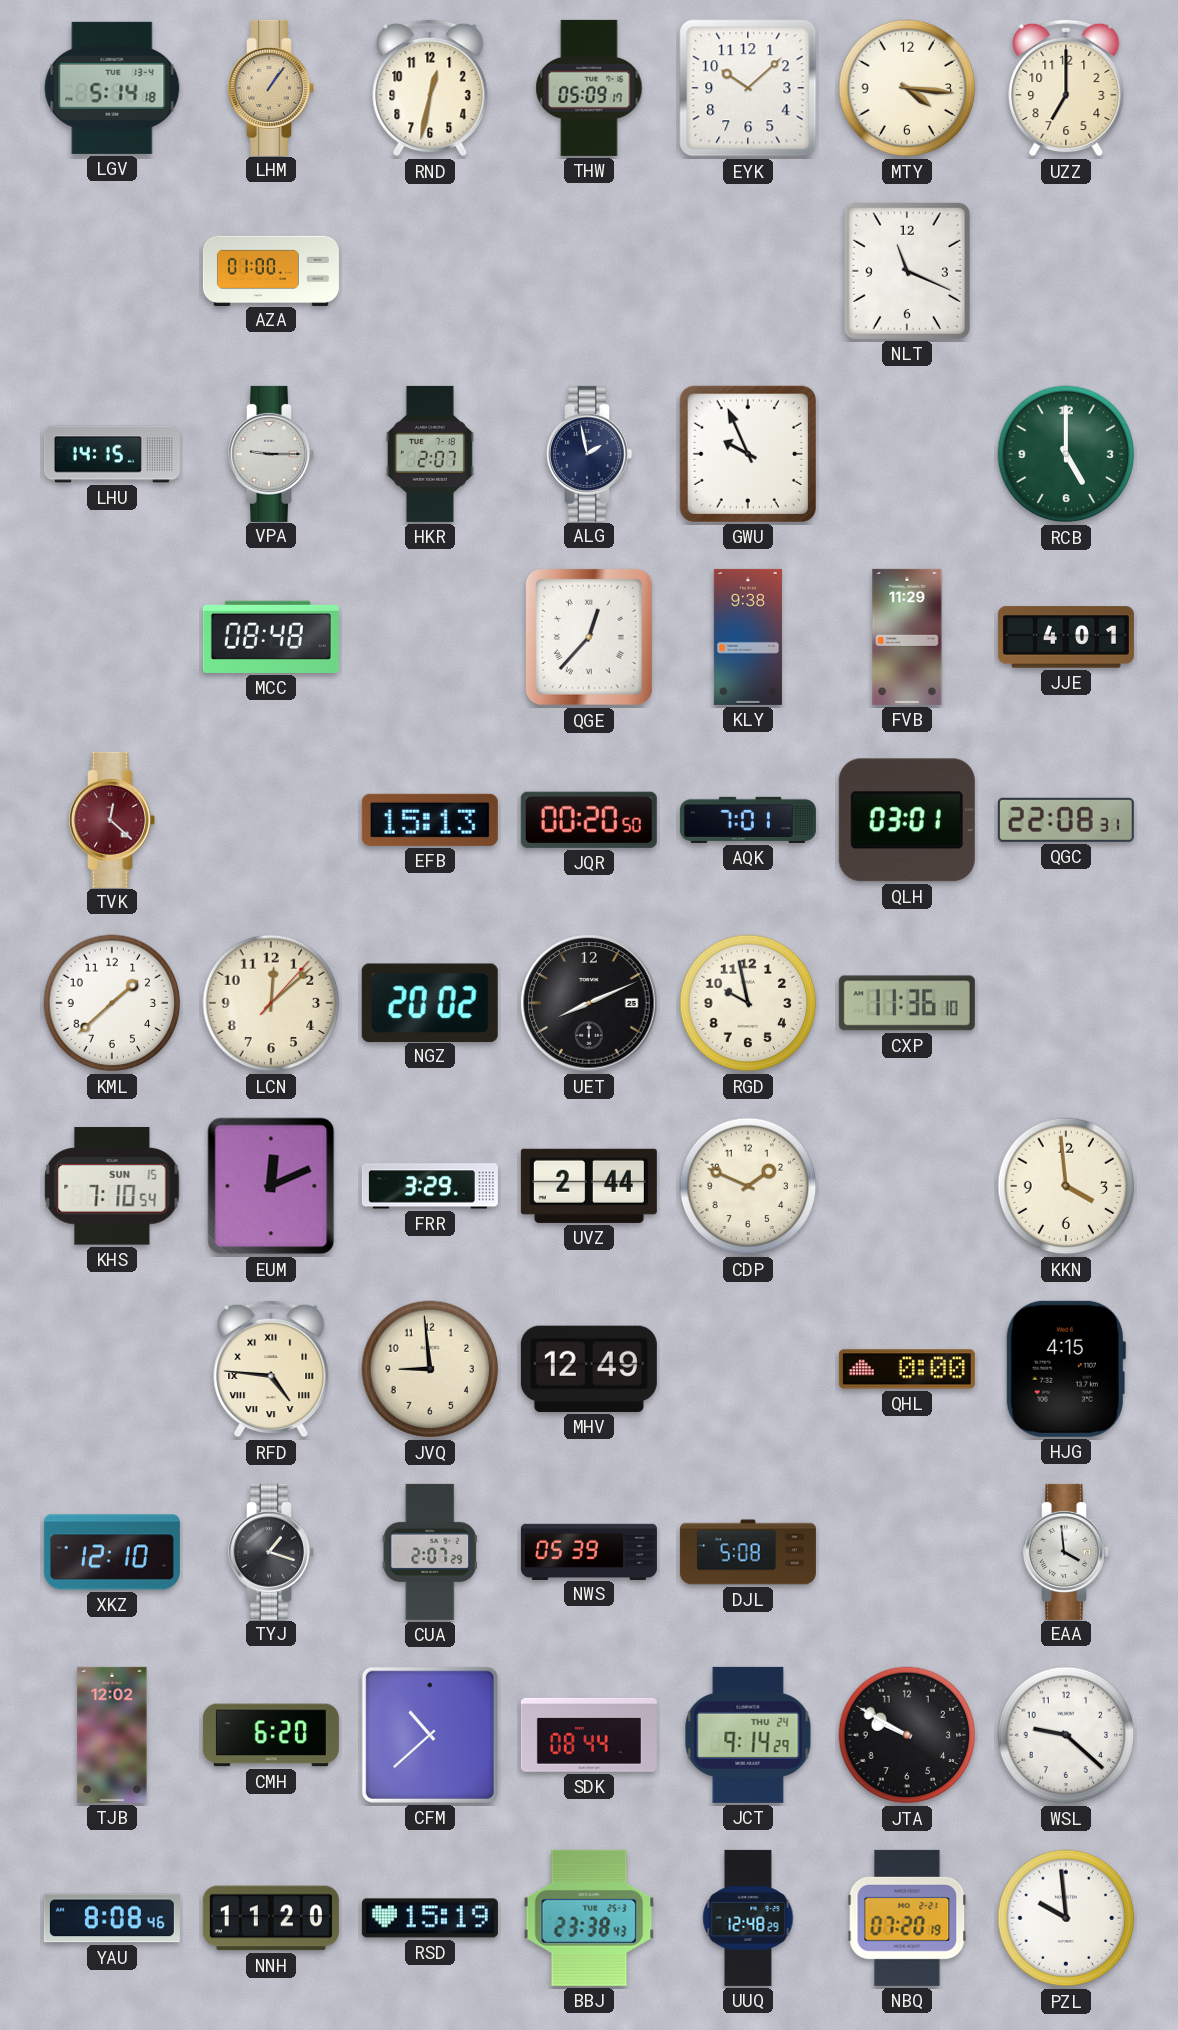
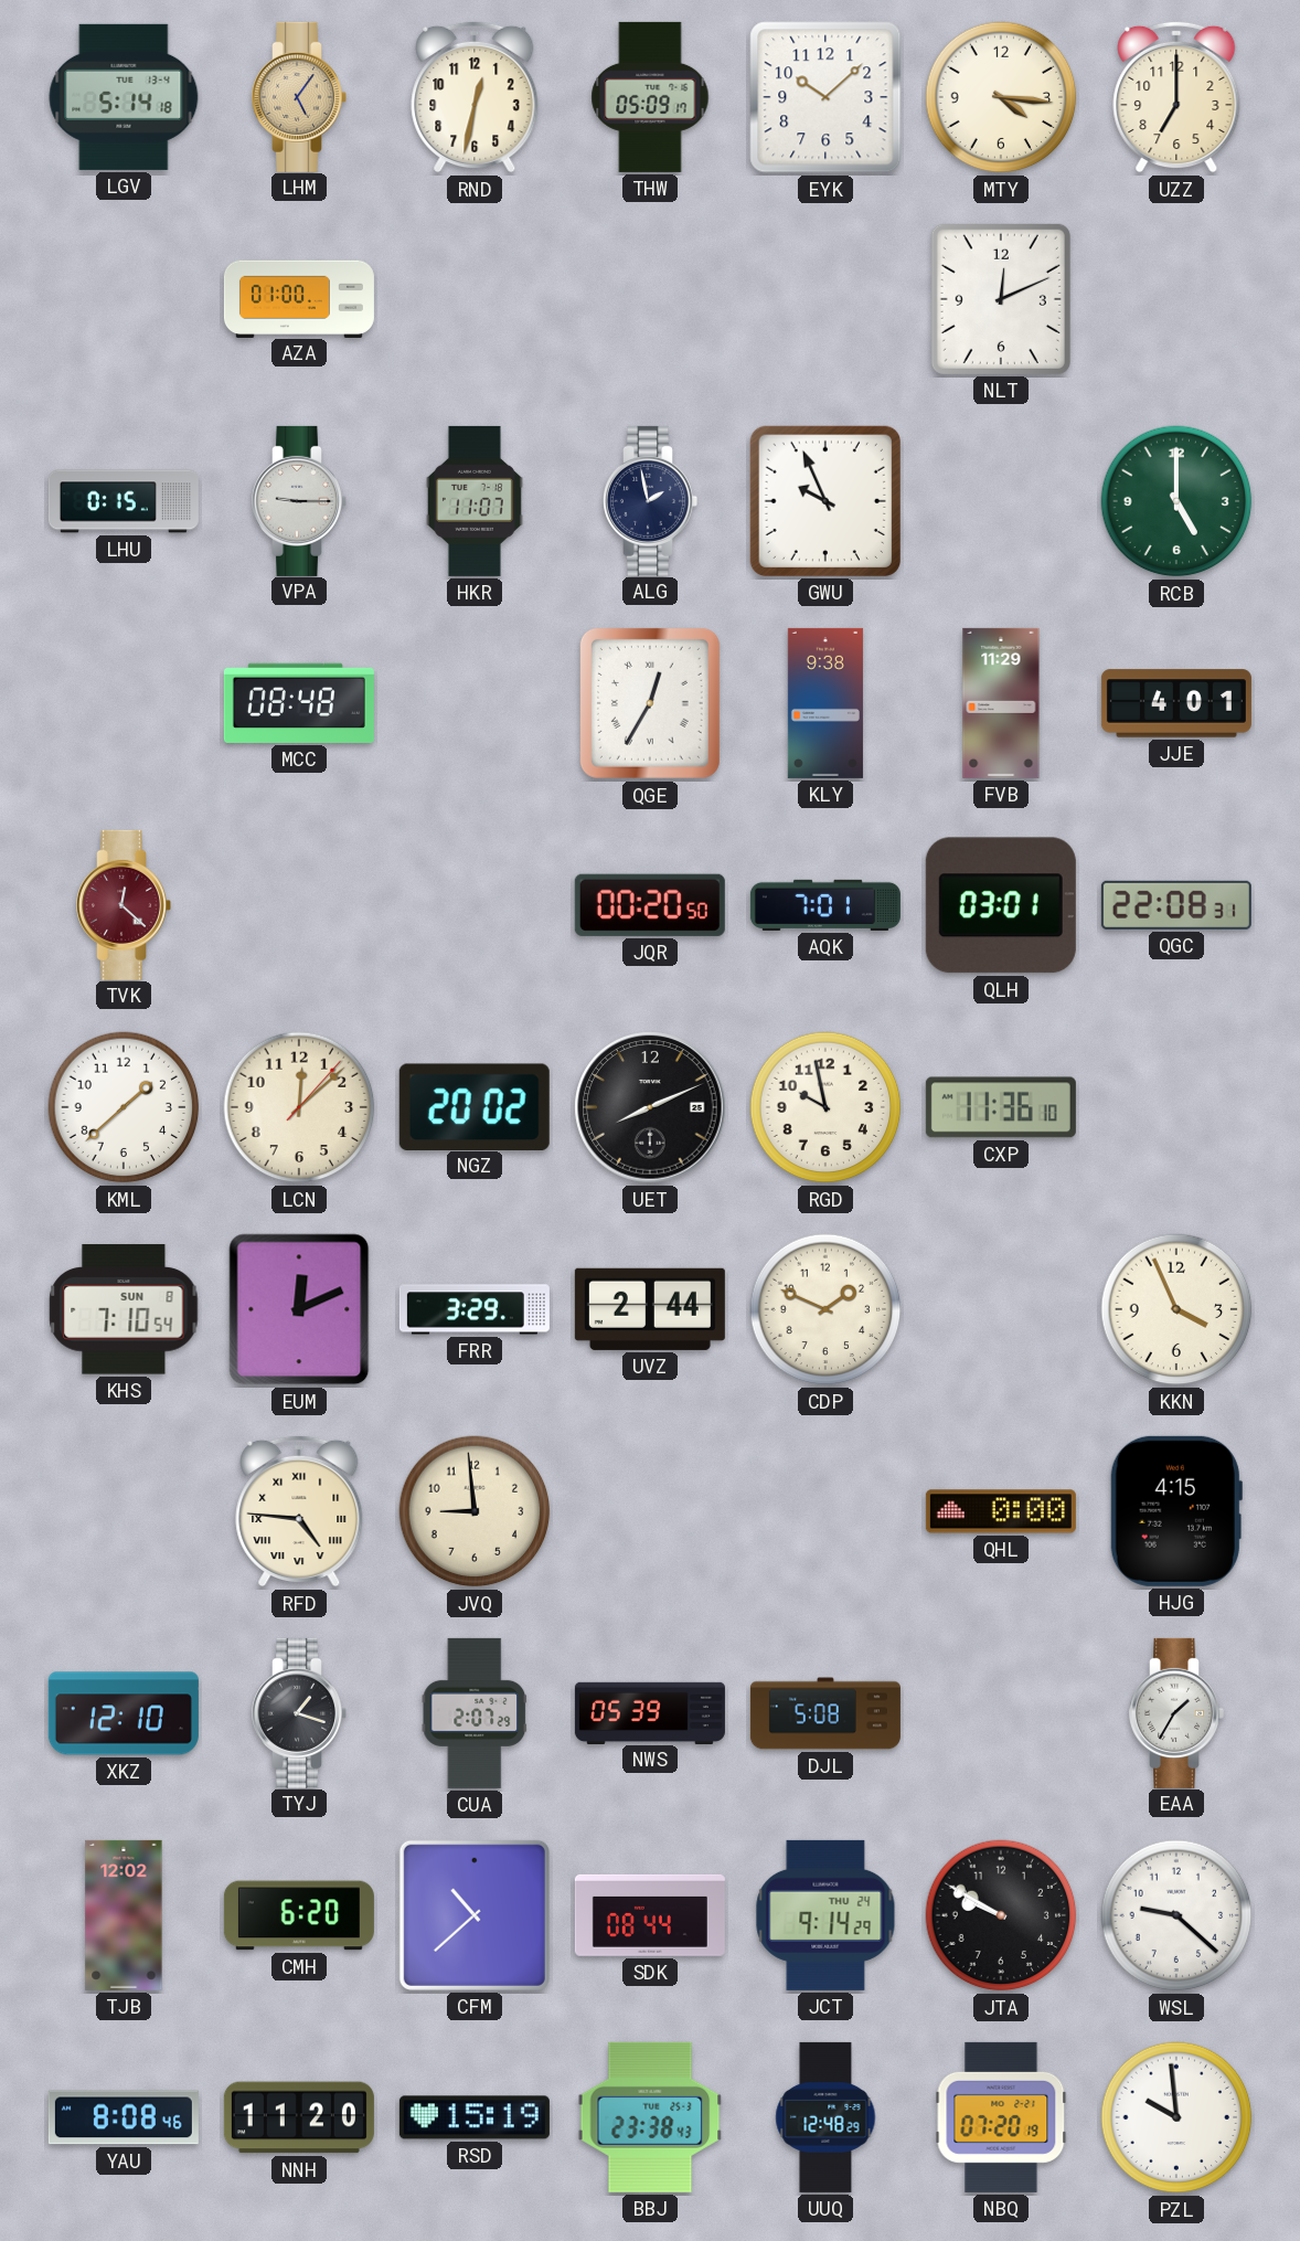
LHM: 1:06 -> 5:06 (299, 97)
NLT: 11:19 -> 12:11 (1001, 299)
LHU: 14:15 -> 0:15 (124, 501)
HKR: 2:07 -> 11:07 (475, 501)
QGE: 12:37 -> 12:35 (650, 703)
EFB: 15:13 -> none (430, 820)
KHS date: SUN 15 -> SUN 8 (124, 1309)
KKN: 3:59 -> 3:56 (1176, 1309)
MHV: 12:49 -> none (589, 1369)
EAA: 3:59 -> 1:35 (1176, 1713)
